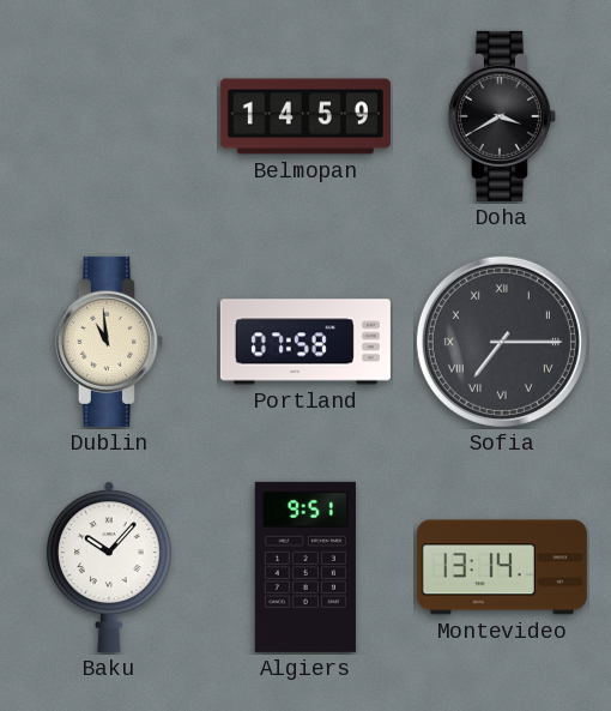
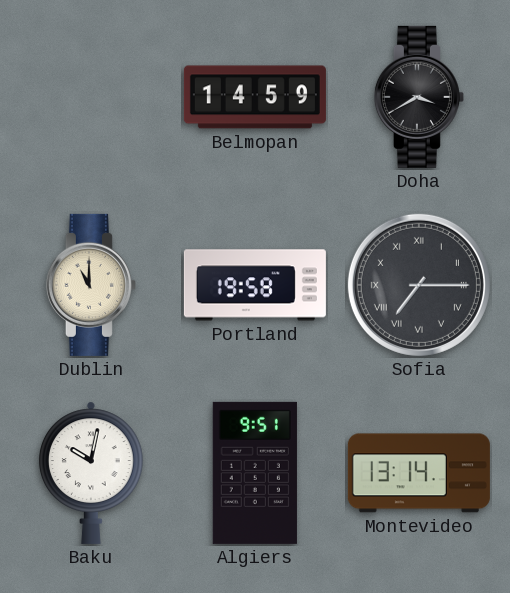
Dublin: 10:59 -> 11:00 (91, 285)
Portland: 07:58 -> 19:58 (255, 285)
Baku: 10:07 -> 10:02 (91, 473)
